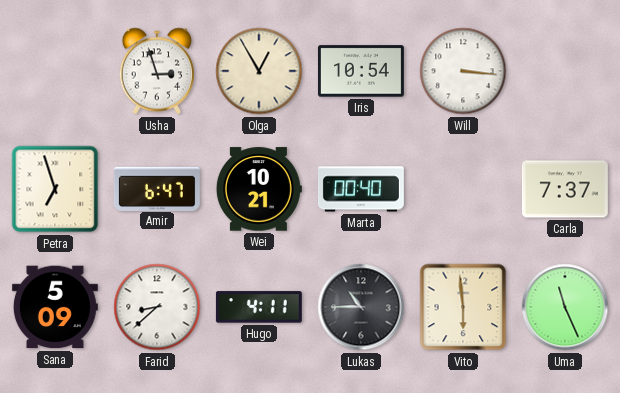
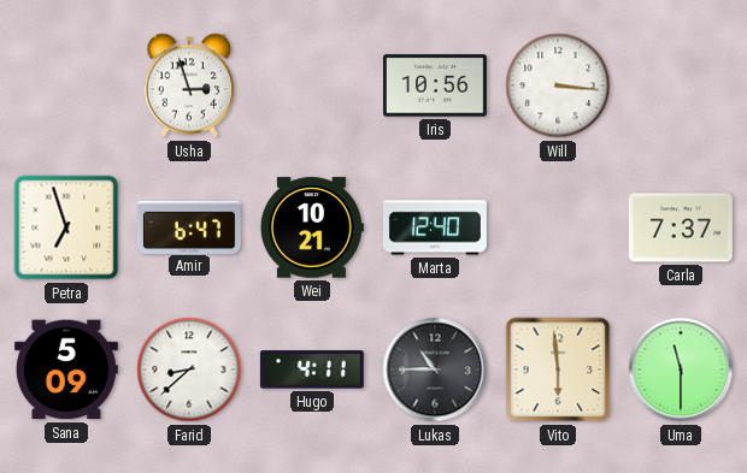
Olga: 12:55 -> none (259, 71)
Iris: 10:54 -> 10:56 (435, 85)
Marta: 00:40 -> 12:40 (435, 227)
Uma: 11:26 -> 11:30 (681, 369)
